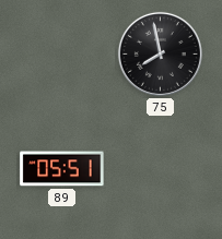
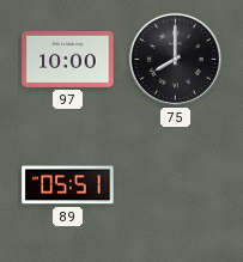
97: none -> 10:00 (68, 59)
75: 7:58 -> 8:00 (175, 59)
